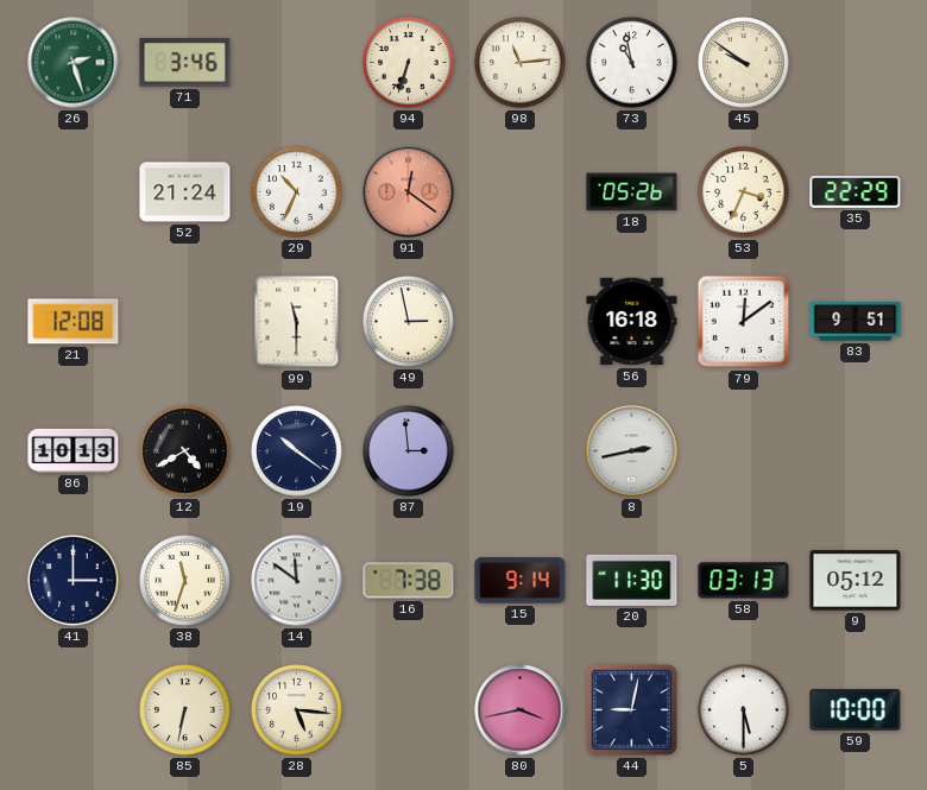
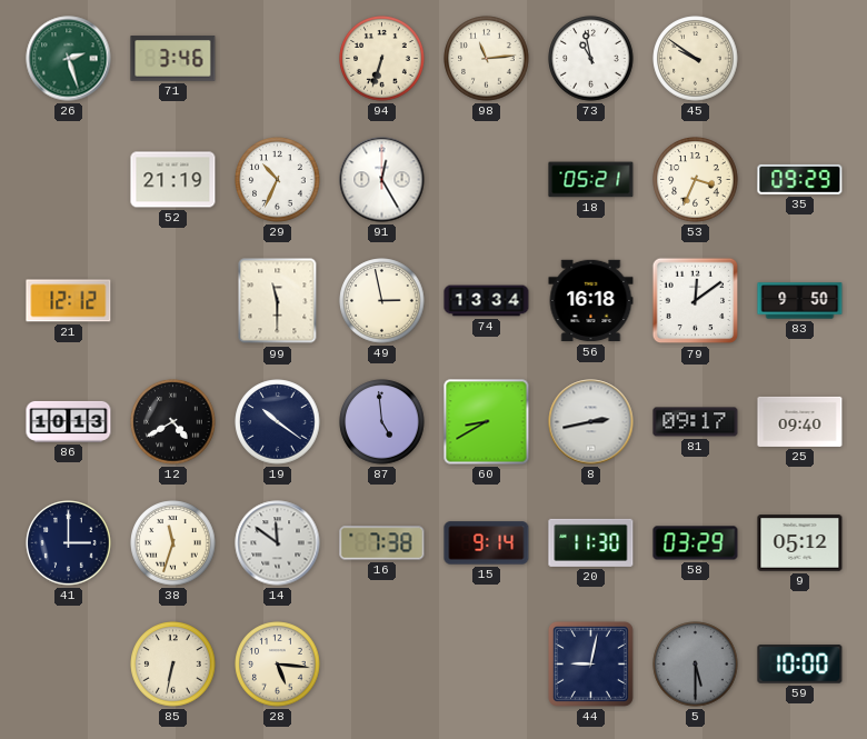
52: 21:24 -> 21:19 (173, 180)
91: 12:21 -> 12:25 (382, 180)
91 dial: salmon -> white (382, 180)
18: 05:26 -> 05:21 (591, 180)
35: 22:29 -> 09:29 (800, 179)
21: 12:08 -> 12:12 (69, 301)
74: none -> 13:34 (487, 301)
83: 9:51 -> 9:50 (800, 301)
87: 2:59 -> 4:59 (382, 422)
60: none -> 8:40 (487, 422)
81: none -> 09:17 (696, 422)
25: none -> 09:40 (800, 421)
58: 03:13 -> 03:29 (696, 543)
80: 3:43 -> none (521, 710)
5 dial: white -> grey (696, 665)
